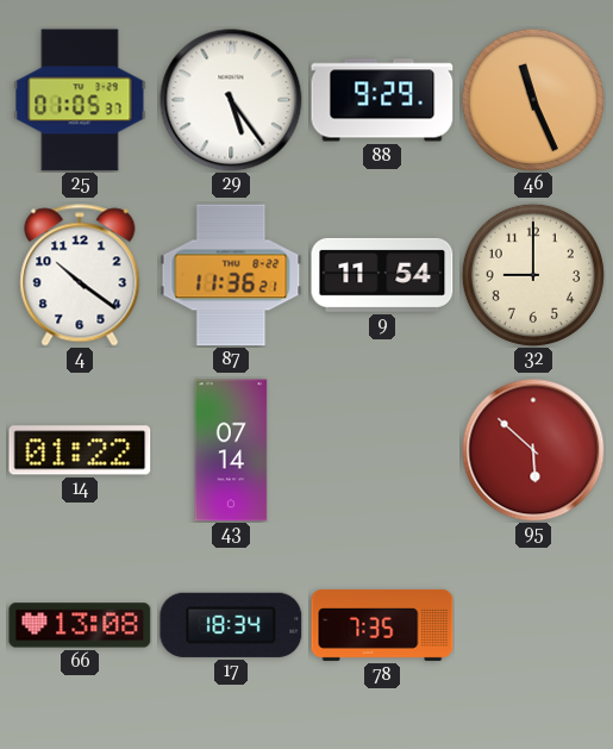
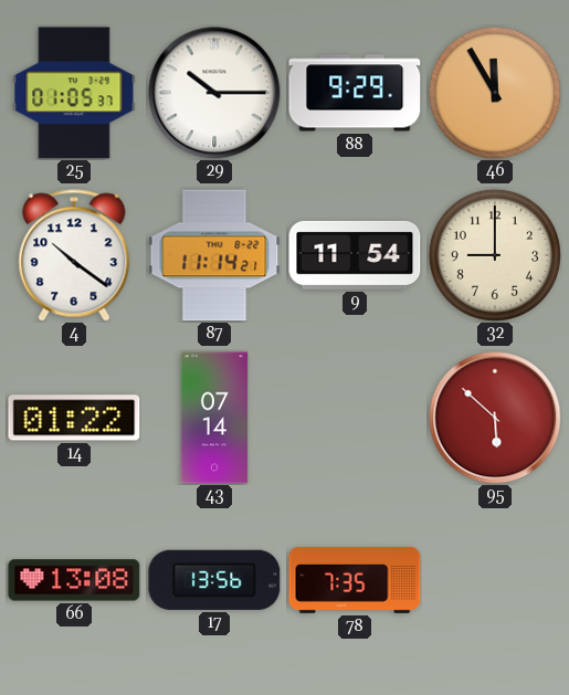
29: 5:24 -> 10:15 (214, 93)
46: 11:26 -> 11:55 (495, 93)
87: 11:36 -> 11:14 (214, 255)
17: 18:34 -> 13:56 (214, 580)
